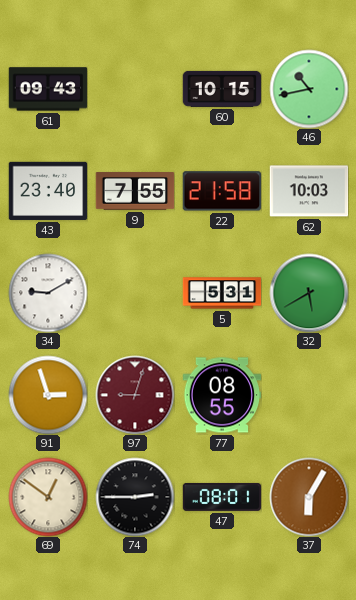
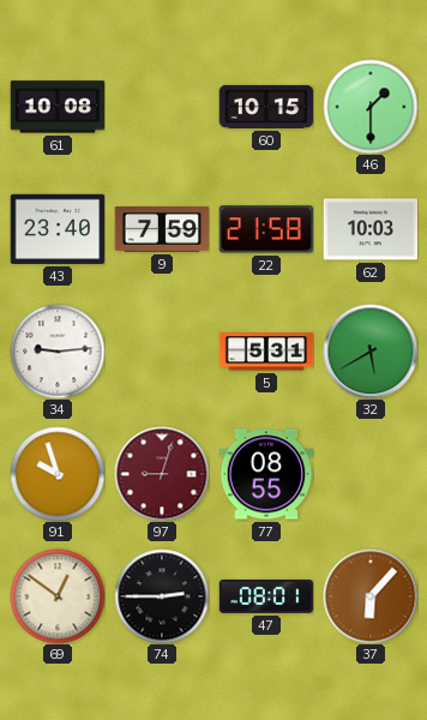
61: 09:43 -> 10:08 (58, 107)
46: 10:43 -> 1:30 (371, 107)
9: 7:55 -> 7:59 (162, 229)
34: 9:10 -> 9:14 (58, 352)
91: 2:57 -> 9:57 (58, 474)
37: 6:05 -> 6:07 (371, 596)
